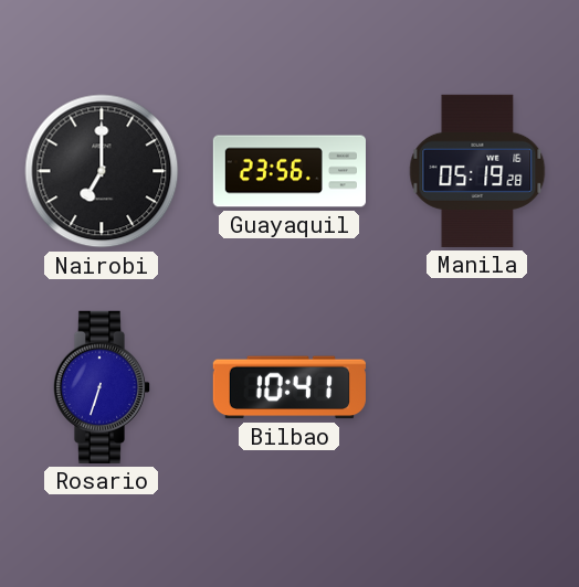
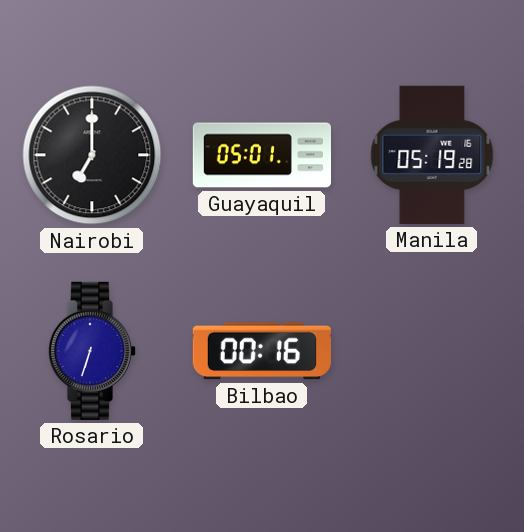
Guayaquil: 23:56 -> 05:01 (261, 155)
Bilbao: 10:41 -> 00:16 (262, 351)
